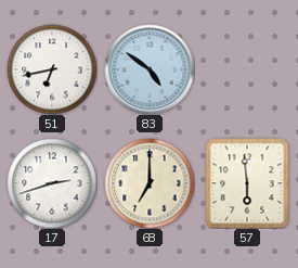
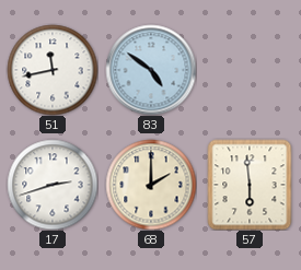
51: 6:43 -> 11:43 (53, 70)
68: 7:00 -> 2:00 (151, 185)
